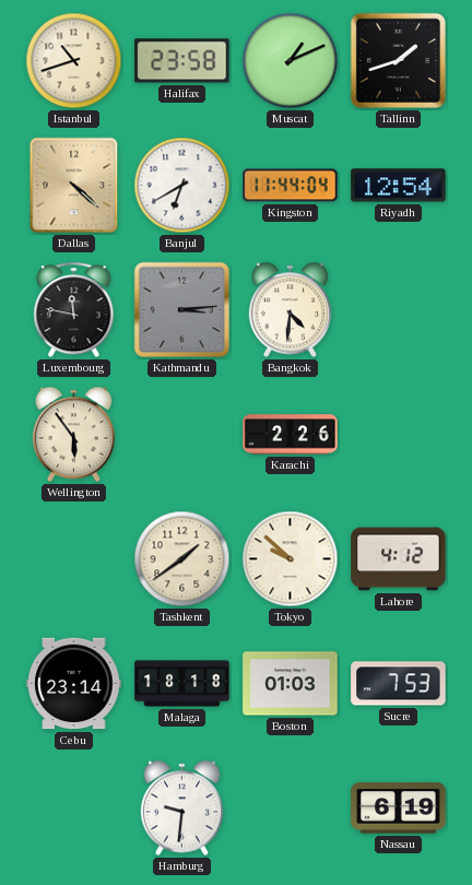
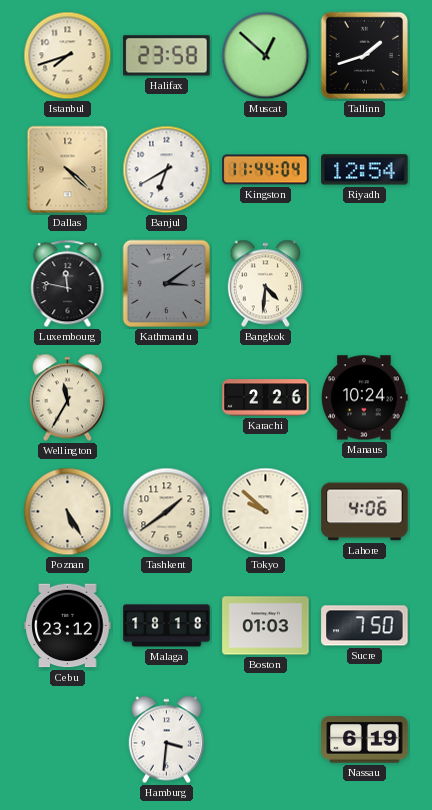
Istanbul: 10:42 -> 7:42 (68, 56)
Muscat: 1:11 -> 12:52 (266, 56)
Kathmandu: 3:14 -> 3:09 (167, 284)
Wellington: 5:54 -> 11:35 (67, 398)
Manaus: none -> 10:24 (365, 398)
Poznan: none -> 5:25 (68, 512)
Lahore: 4:12 -> 4:06 (365, 512)
Cebu: 23:14 -> 23:12 (68, 626)
Sucre: 7:53 -> 7:50 (365, 626)
Hamburg: 9:31 -> 3:31 (166, 740)
